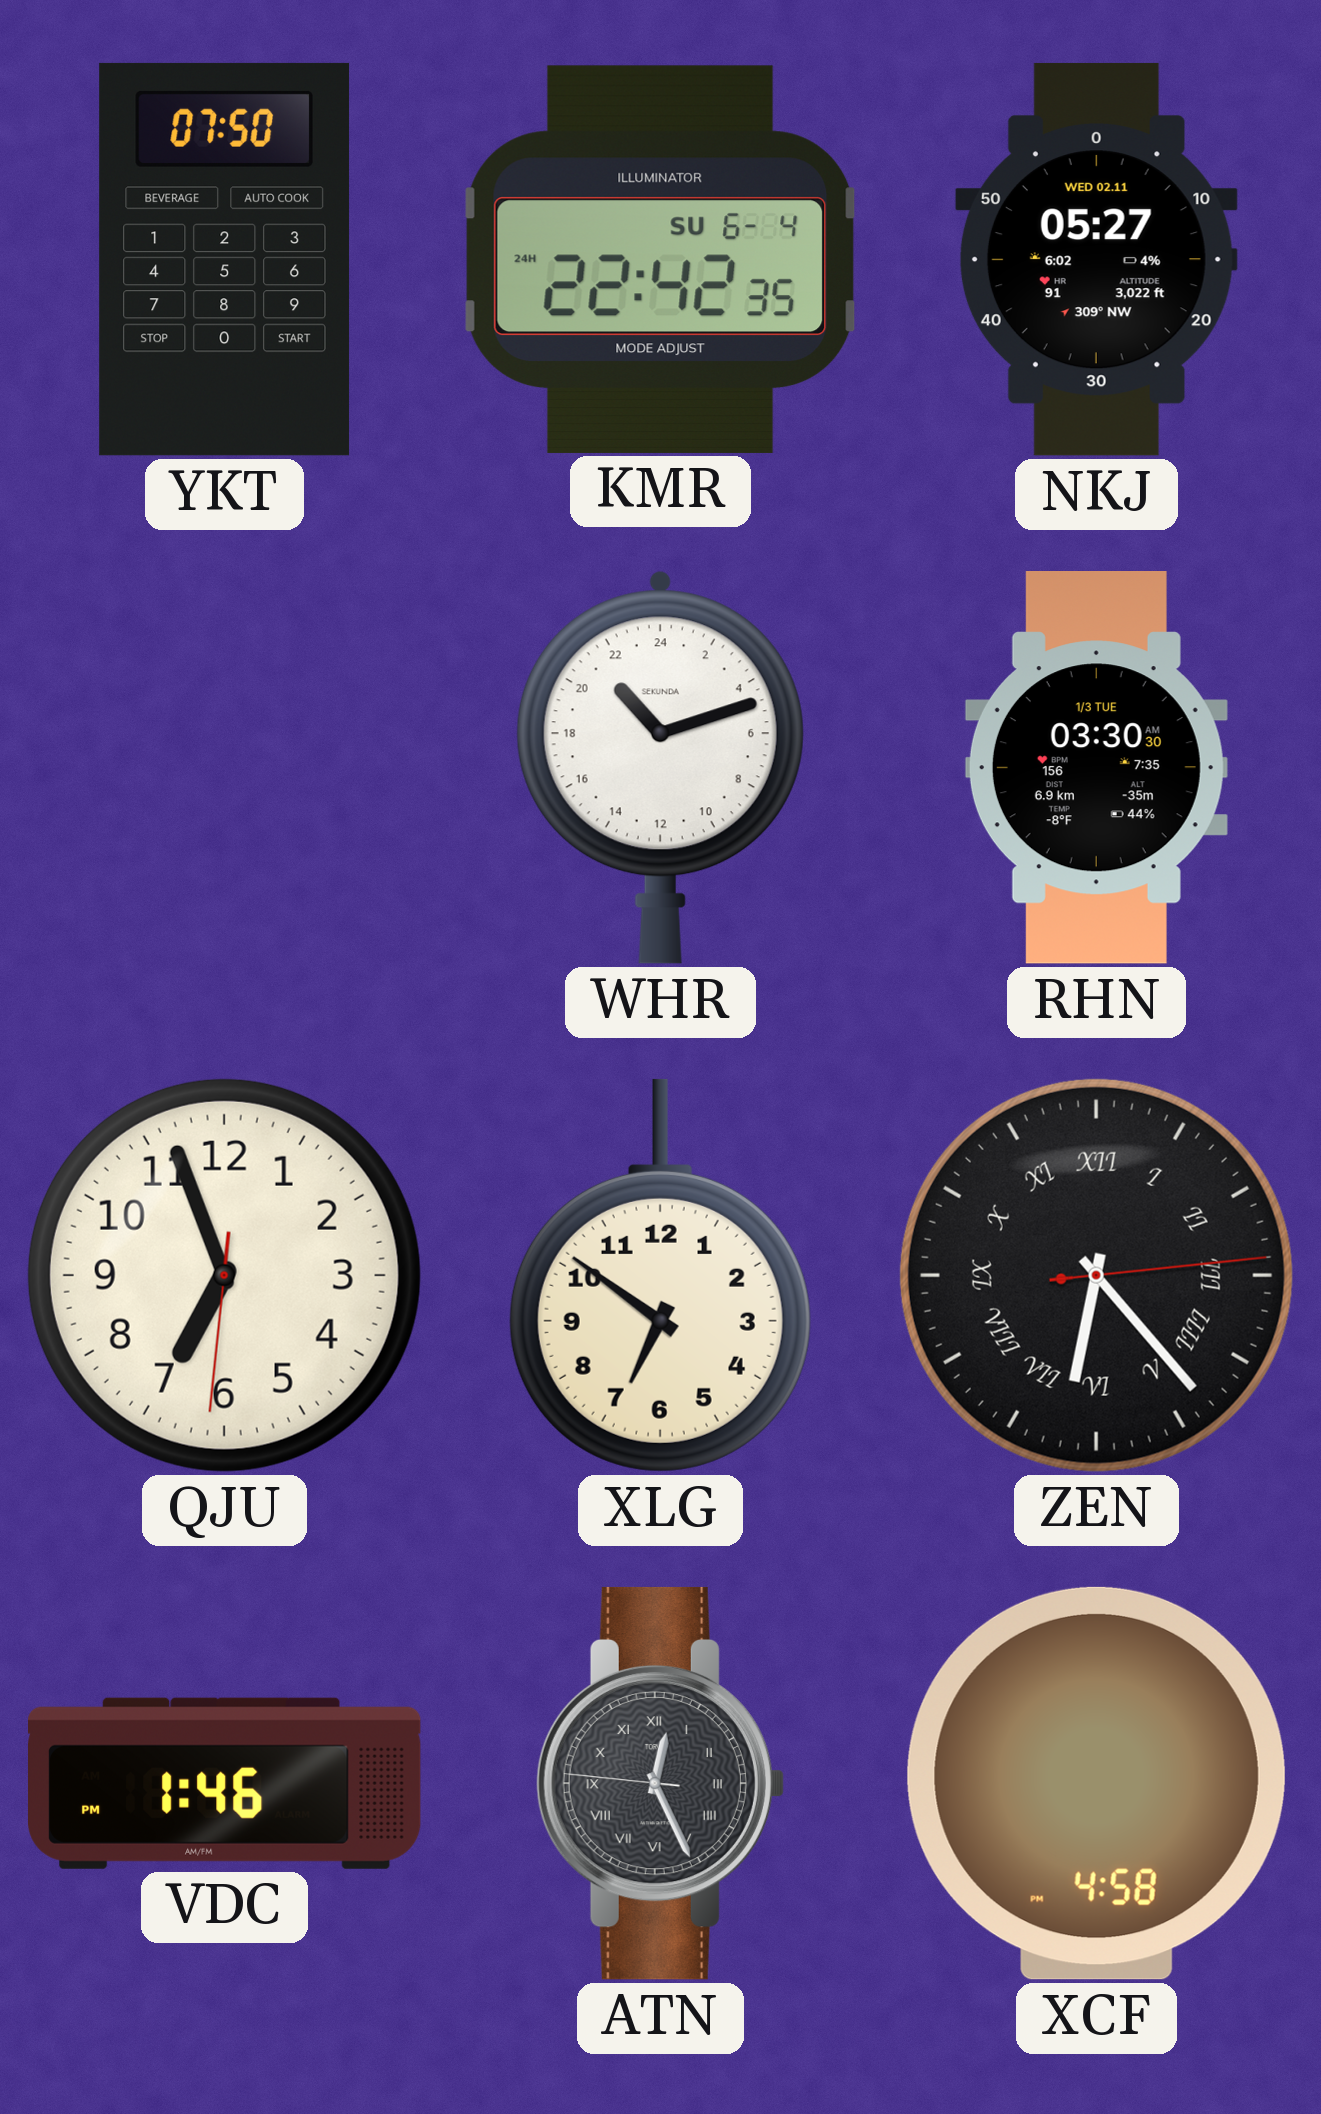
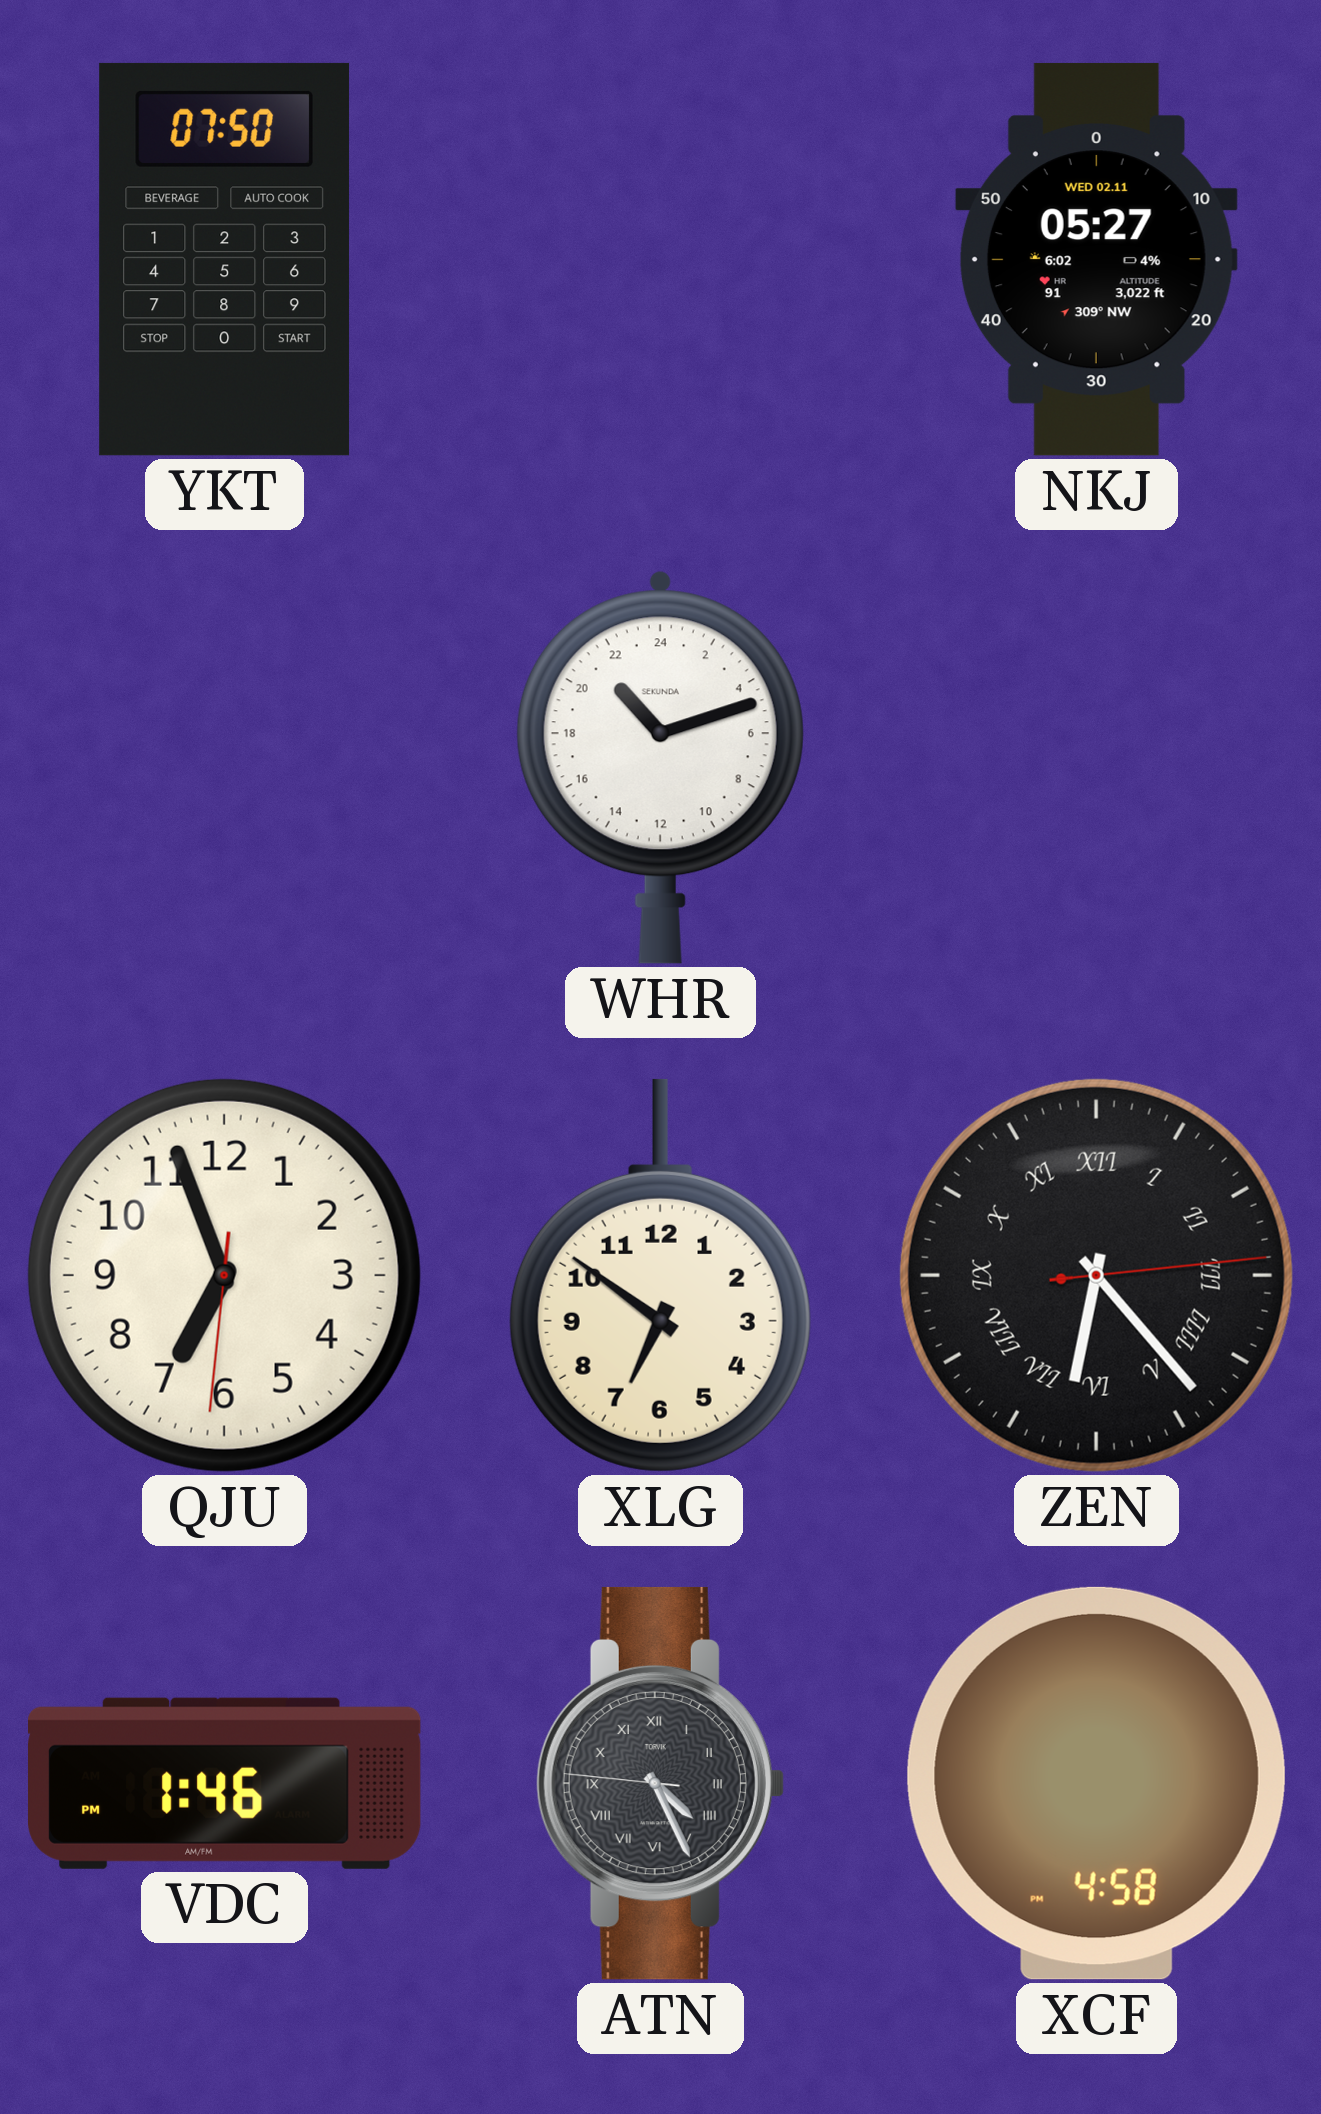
KMR: 22:42 -> none (661, 259)
RHN: 03:30 -> none (1096, 768)
ATN: 12:25 -> 4:25 (660, 1783)
